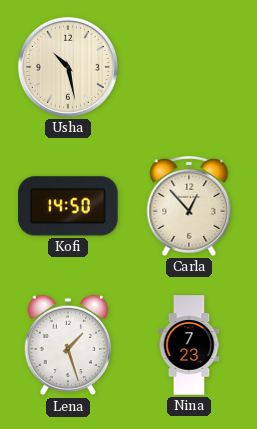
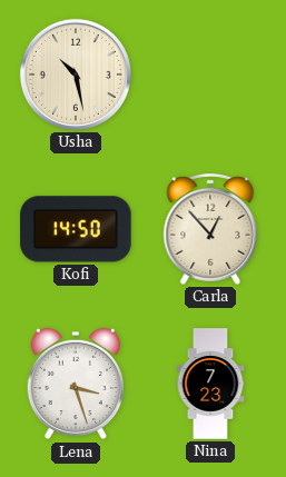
Lena: 1:27 -> 3:27 (76, 384)
